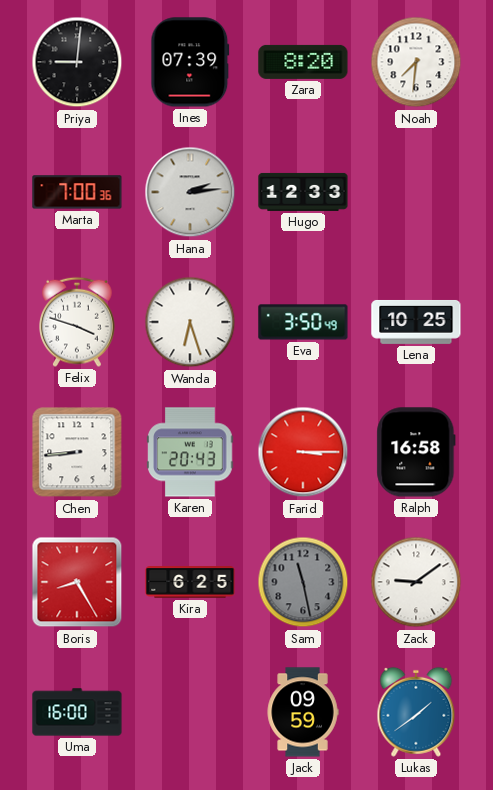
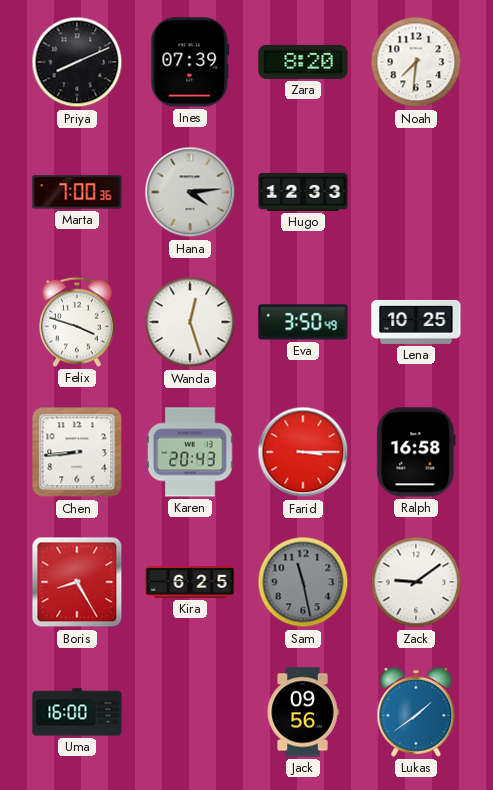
Priya: 9:01 -> 8:11 (77, 62)
Hana: 2:14 -> 4:14 (190, 192)
Wanda: 6:27 -> 12:27 (190, 322)
Jack: 09:59 -> 09:56 (303, 712)
